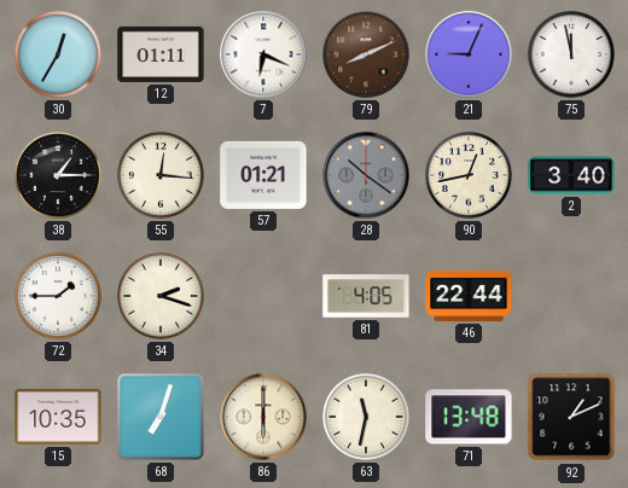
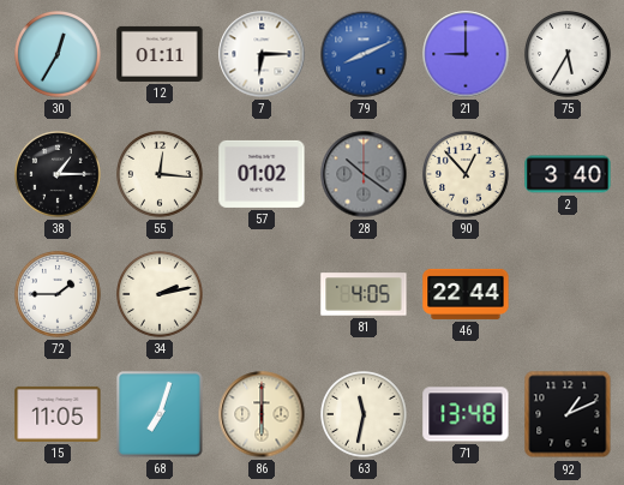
7: 6:19 -> 6:15 (262, 54)
79 dial: brown -> blue (364, 54)
21: 9:04 -> 9:00 (466, 54)
75: 11:58 -> 5:35 (569, 55)
57: 01:21 -> 01:02 (262, 174)
90: 12:43 -> 12:53 (467, 175)
34: 2:18 -> 2:13 (161, 295)
15: 10:35 -> 11:05 (58, 414)
